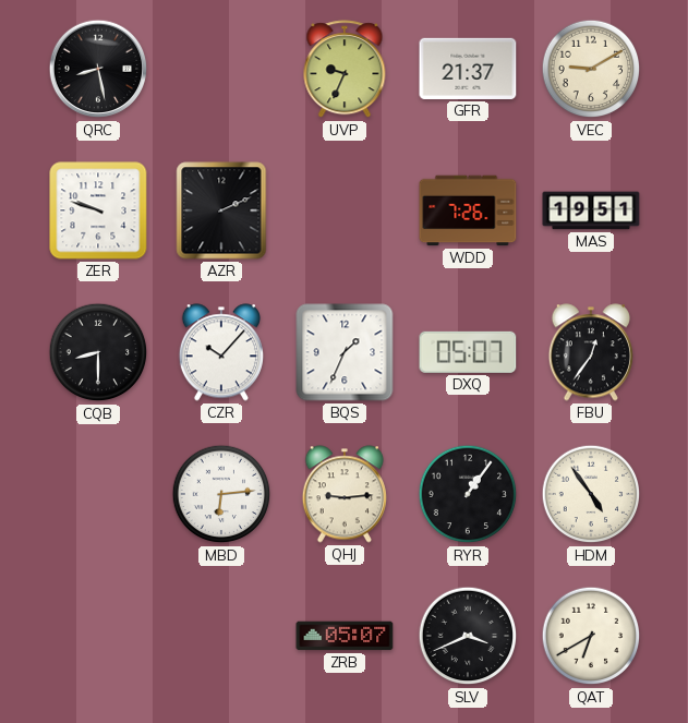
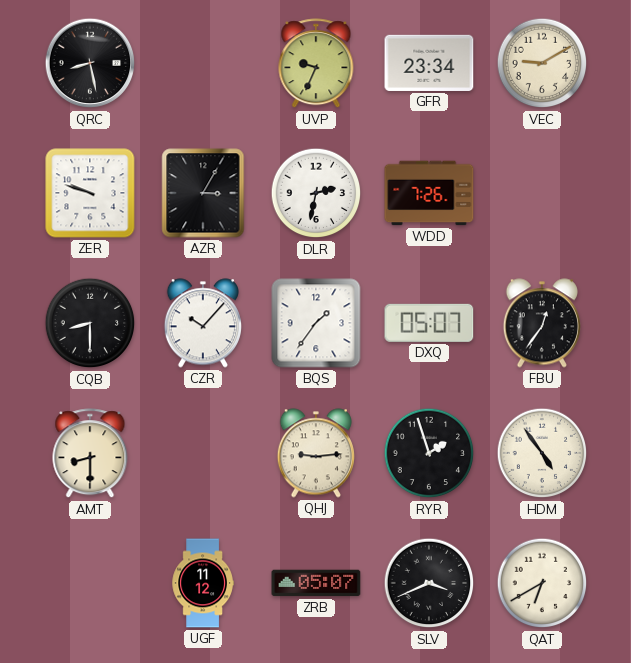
GFR: 21:37 -> 23:34 (429, 63)
AZR: 2:11 -> 3:05 (203, 193)
DLR: none -> 2:32 (316, 193)
MAS: 19:51 -> none (591, 210)
BQS: 1:34 -> 1:36 (316, 323)
AMT: none -> 8:30 (90, 454)
MBD: 6:14 -> none (221, 494)
RYR: 1:06 -> 1:57 (429, 453)
UGF: none -> 11:12 (203, 583)
